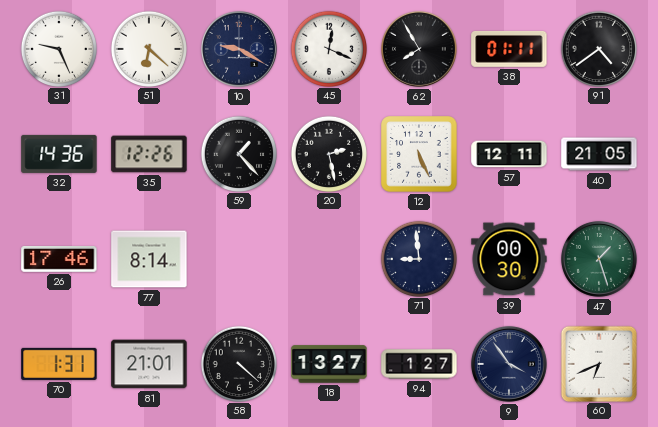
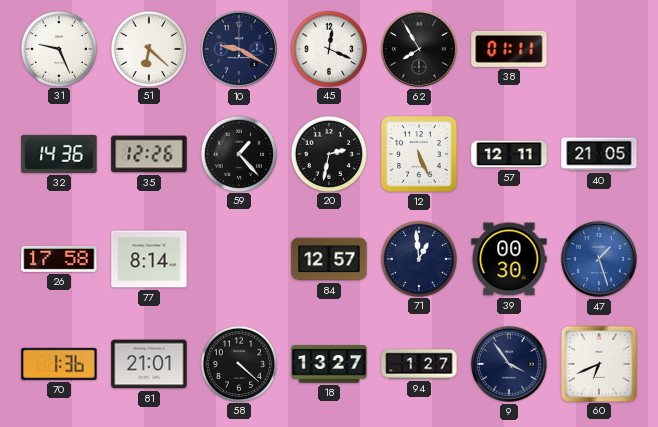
91: 4:39 -> none (598, 48)
20: 2:28 -> 2:32 (328, 153)
26: 17:46 -> 17:58 (59, 260)
84: none -> 12:57 (329, 259)
71: 8:59 -> 12:59 (418, 258)
47 dial: green -> blue (599, 259)
70: 1:31 -> 1:36 (59, 364)
